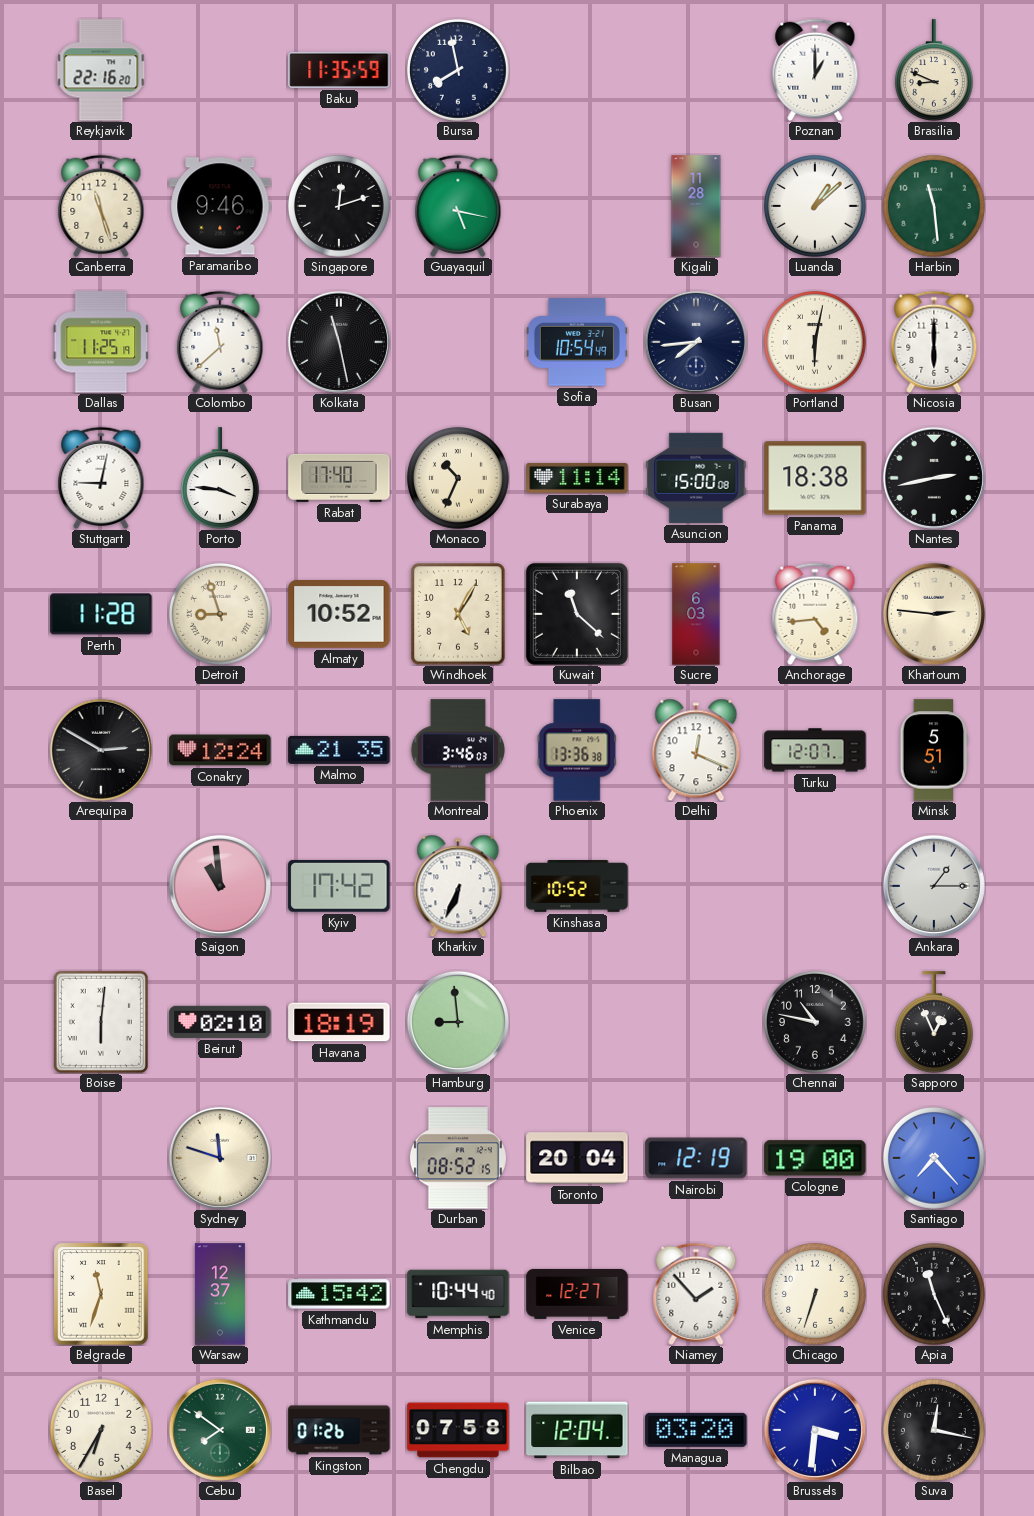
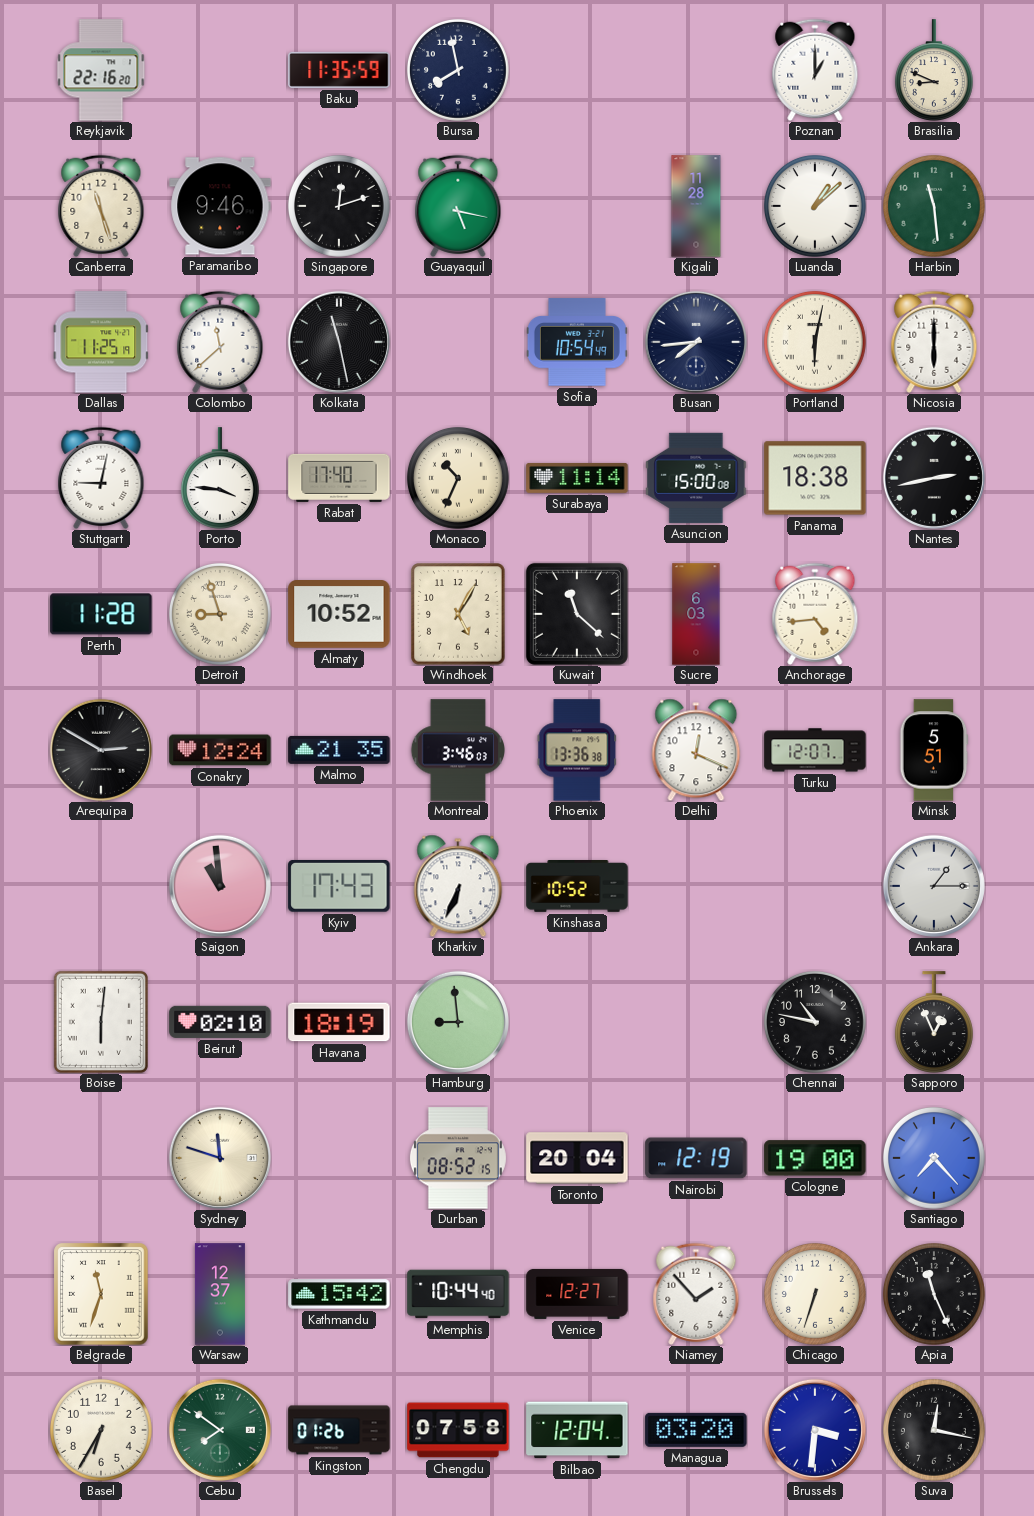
Khartoum: 2:46 -> none (934, 614)
Kyiv: 17:42 -> 17:43 (339, 886)
